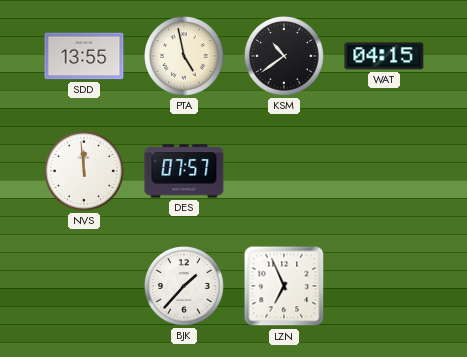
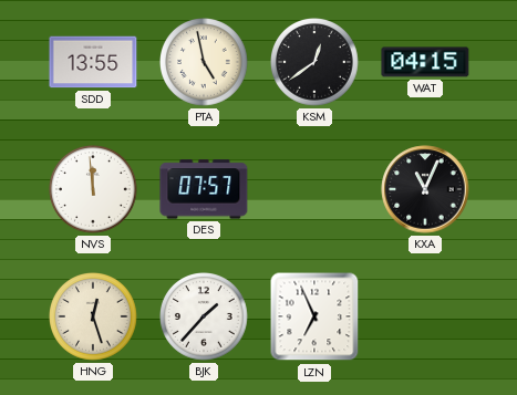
KSM: 10:39 -> 12:39 (316, 63)
KXA: none -> 11:04 (425, 189)
HNG: none -> 12:27 (94, 318)
